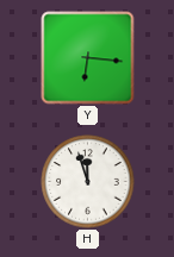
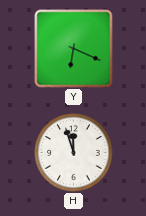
Y: 6:16 -> 6:19 (74, 49)
